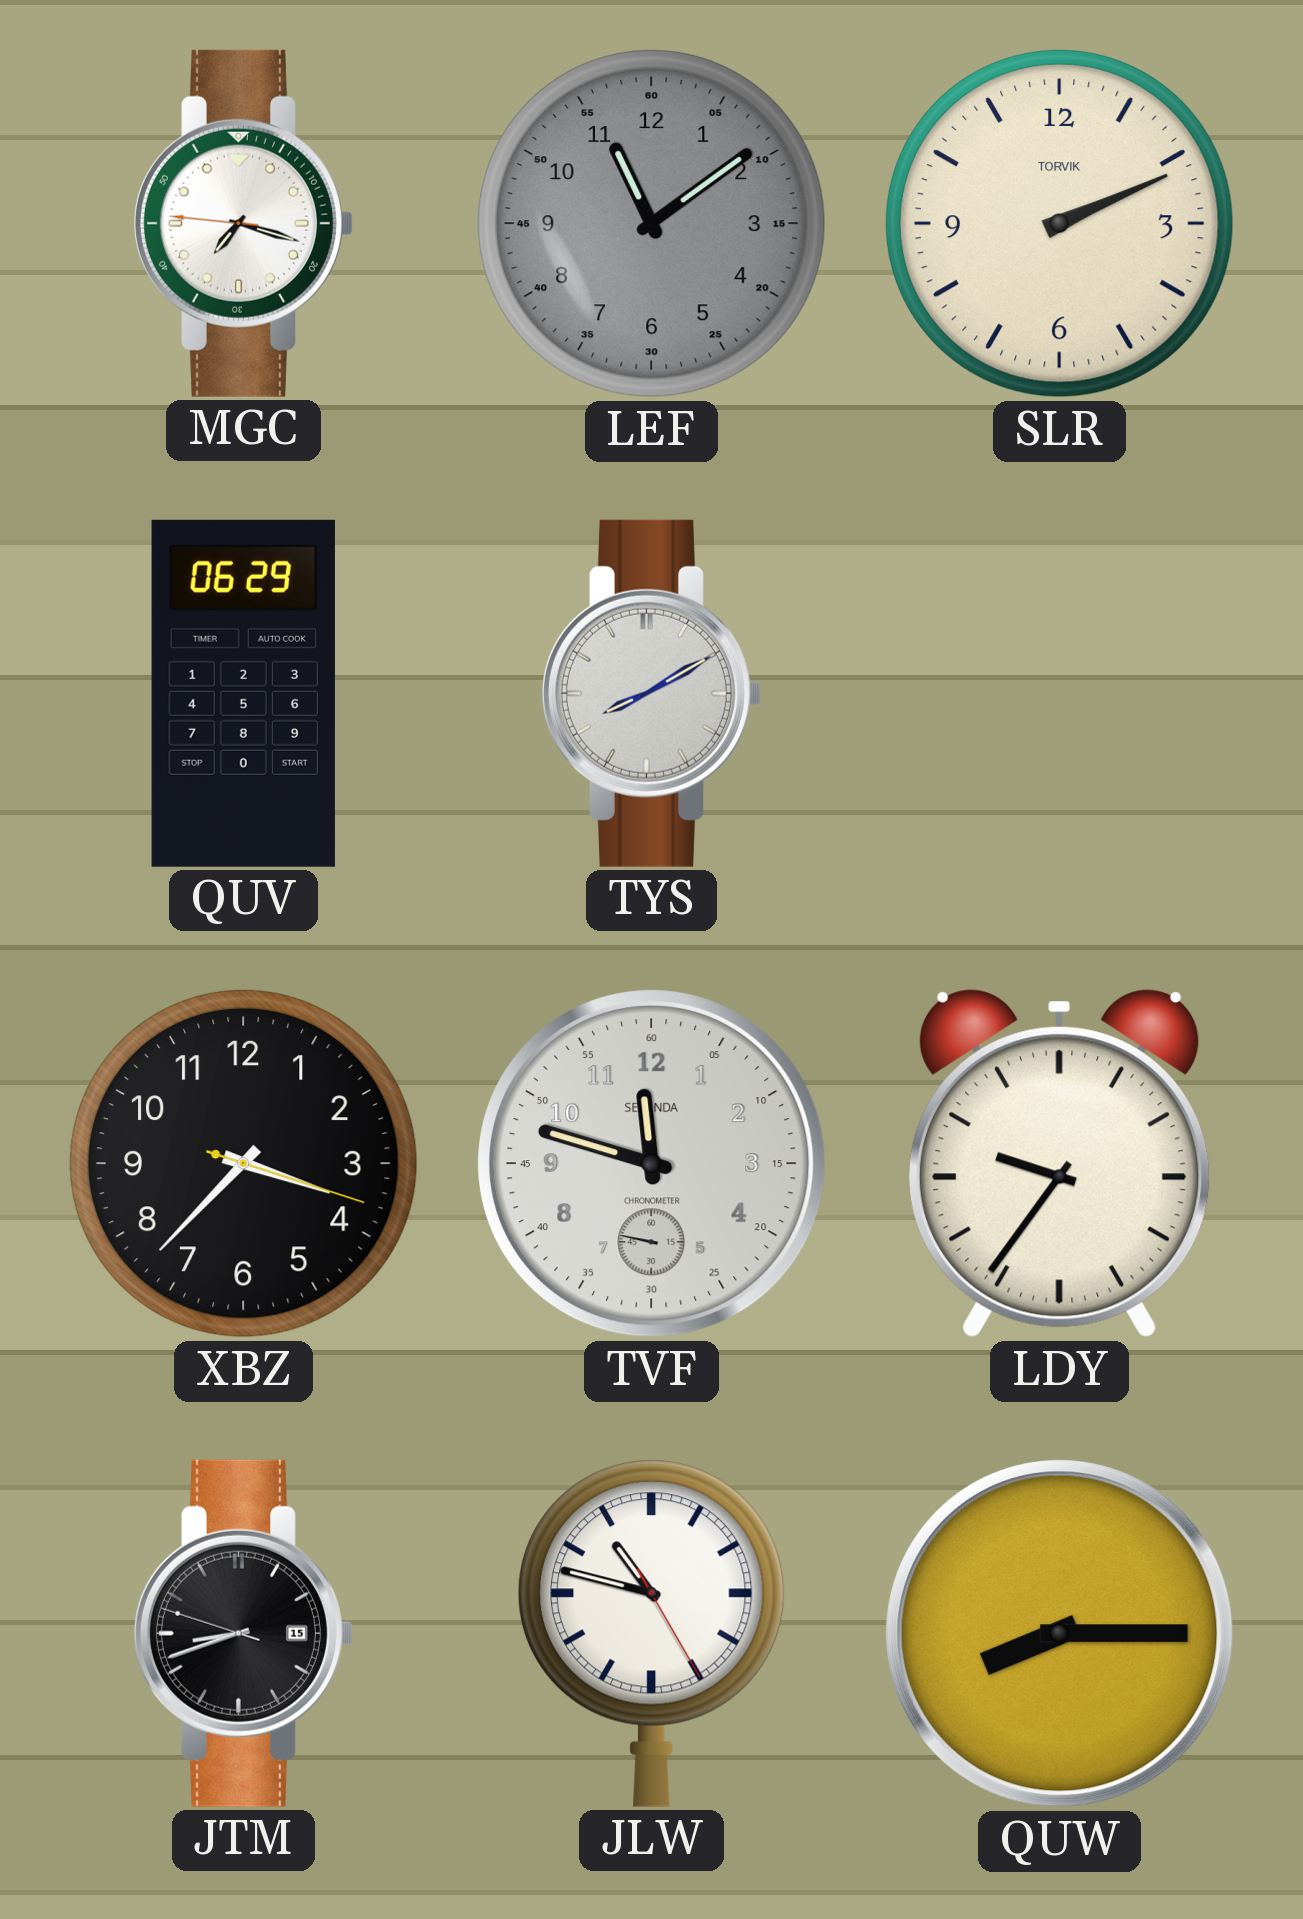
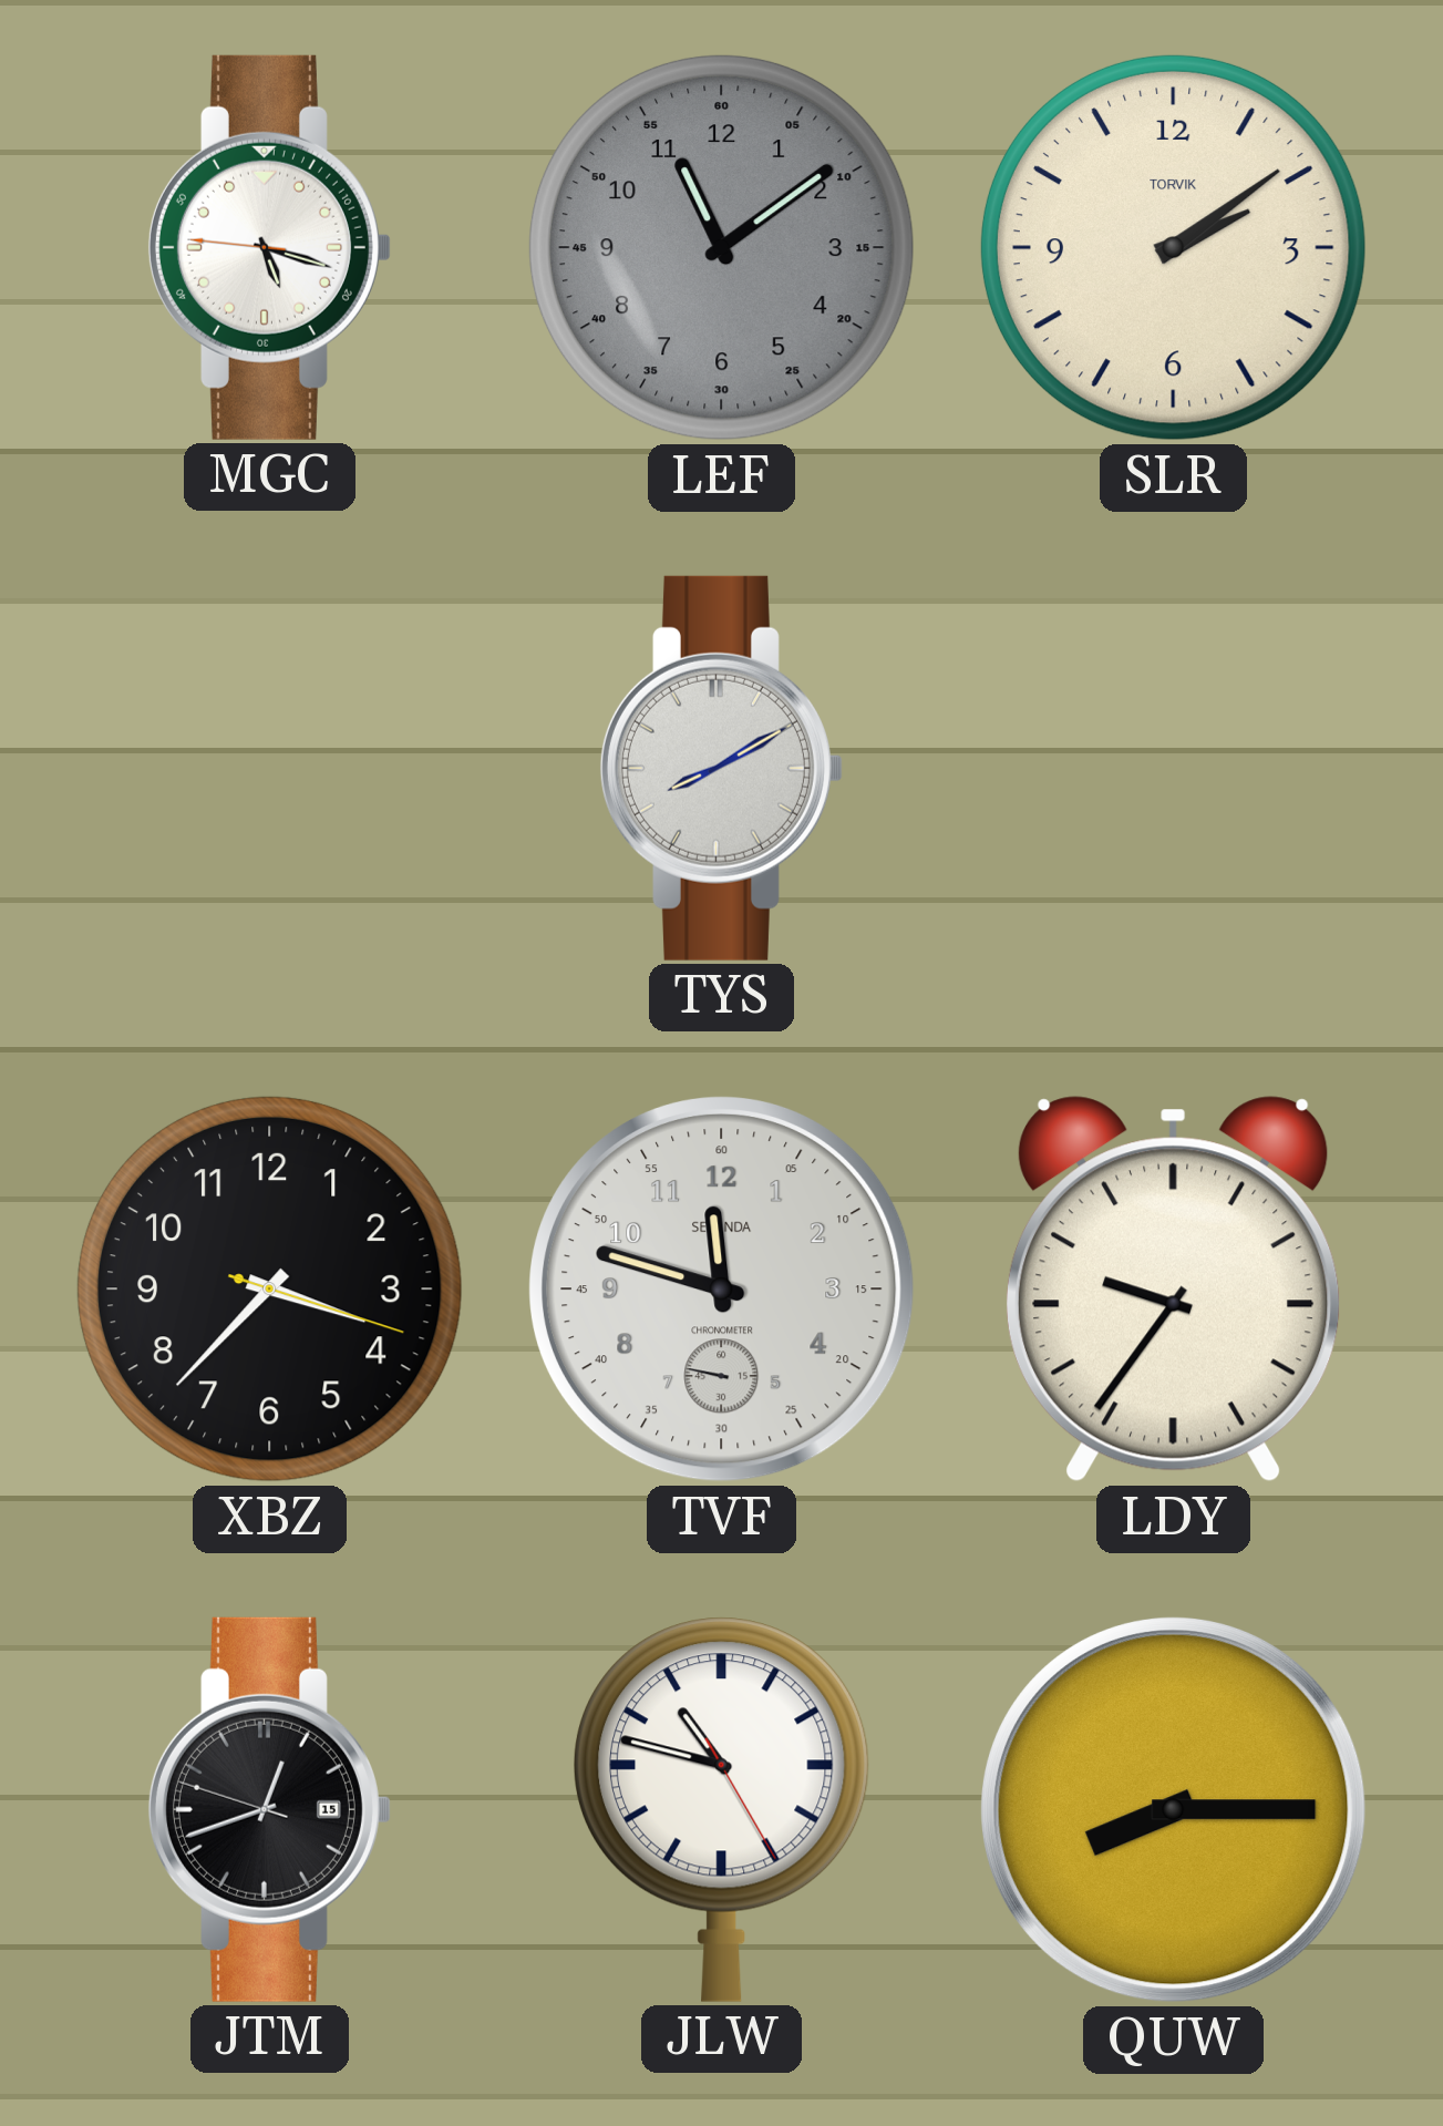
MGC: 7:17 -> 5:17 (269, 247)
SLR: 2:11 -> 2:09 (1173, 247)
QUV: 06:29 -> none (243, 693)
JTM: 8:41 -> 12:41 (269, 1809)
